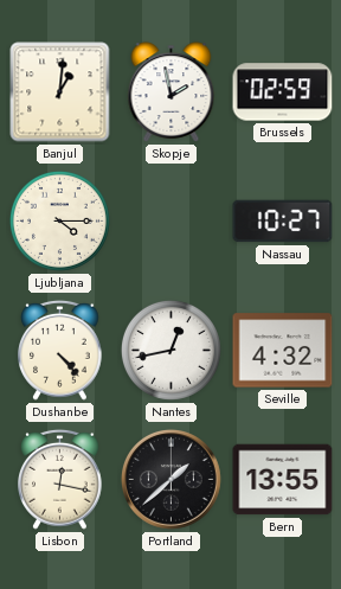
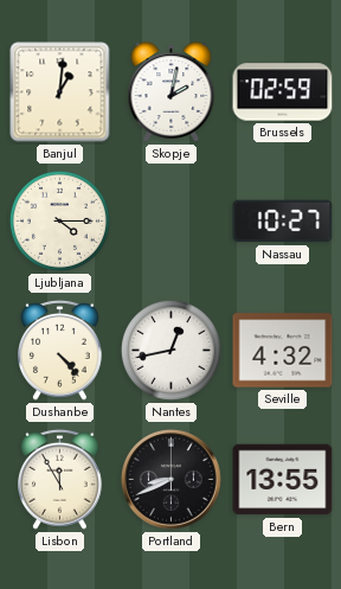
Skopje: 1:58 -> 2:02 (172, 92)
Lisbon: 12:17 -> 11:55 (60, 479)
Portland: 1:38 -> 8:41 (170, 479)
